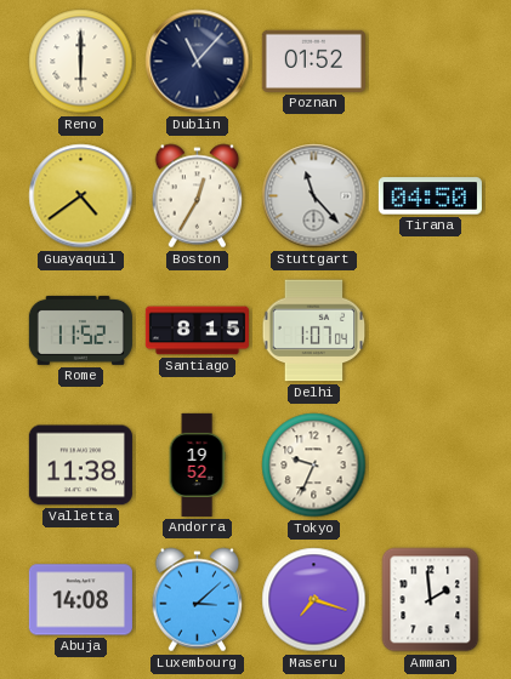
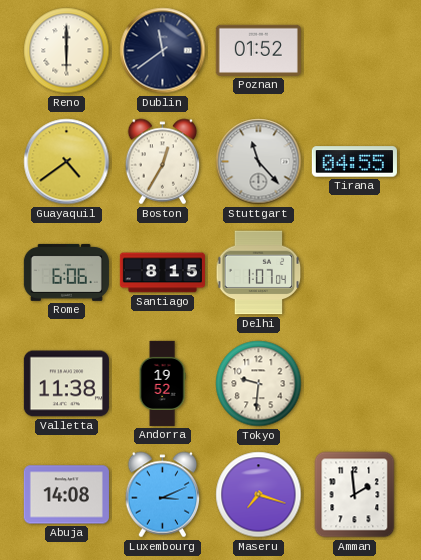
Dublin: 11:07 -> 11:39 (163, 51)
Tirana: 04:50 -> 04:55 (354, 162)
Rome: 11:52 -> 6:06 (66, 272)
Tokyo: 9:34 -> 9:31 (259, 384)
Luxembourg: 3:08 -> 3:11 (163, 495)
